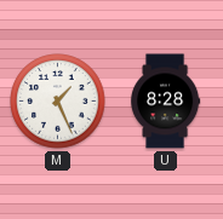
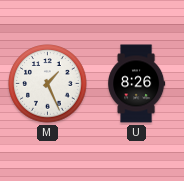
U: 8:28 -> 8:26 (137, 84)
